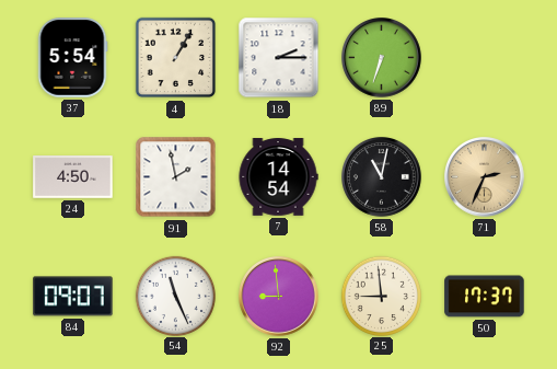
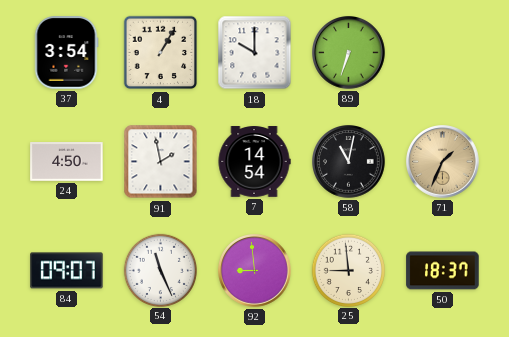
37: 5:54 -> 3:54 (66, 53)
18: 2:15 -> 10:00 (255, 53)
71: 2:34 -> 1:34 (443, 162)
50: 17:37 -> 18:37 (443, 271)
